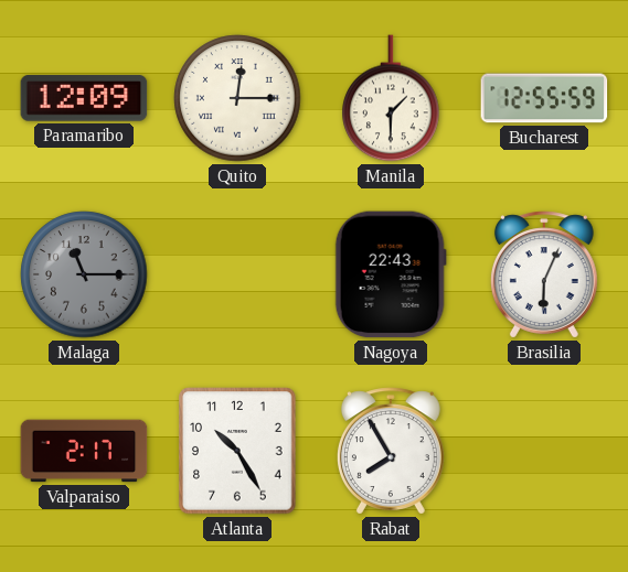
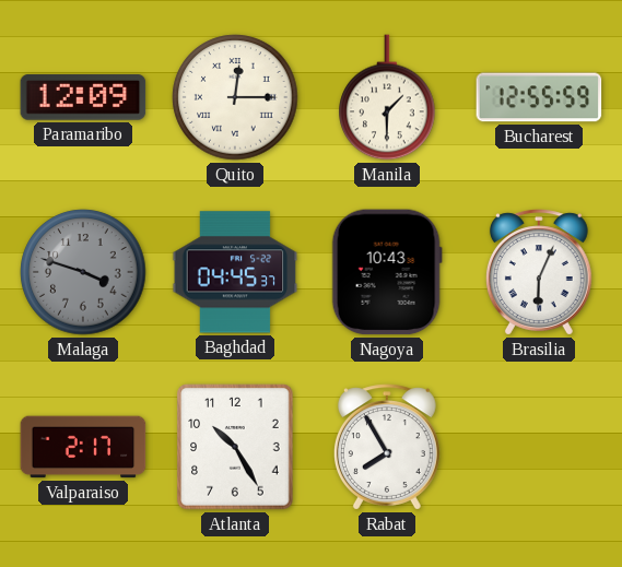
Malaga: 11:15 -> 3:48 (83, 272)
Baghdad: none -> 04:45 (235, 272)
Nagoya: 22:43 -> 10:43 (387, 272)
